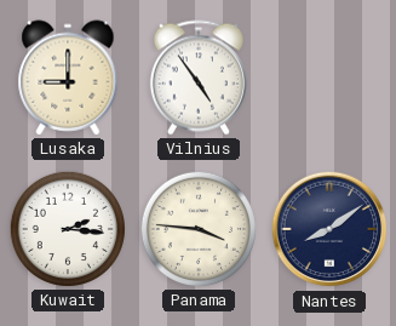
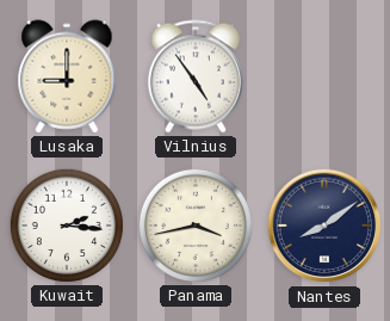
Panama: 3:46 -> 3:43 (196, 226)
